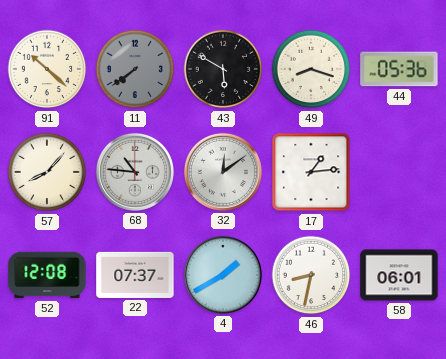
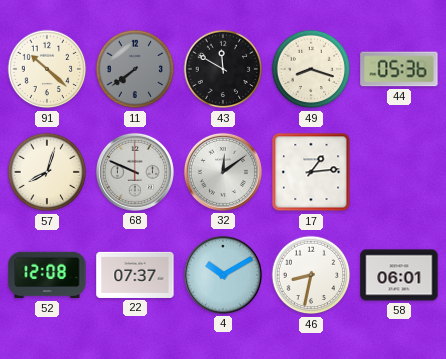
43: 5:50 -> 11:50 (223, 69)
57: 8:07 -> 8:03 (47, 172)
68: 10:46 -> 9:49 (135, 172)
4: 1:40 -> 10:10 (223, 275)
